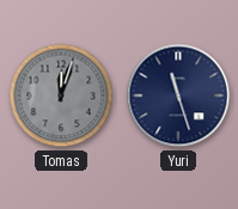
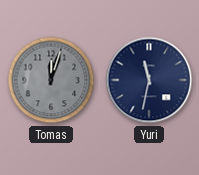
Yuri: 11:27 -> 11:32 (149, 80)
